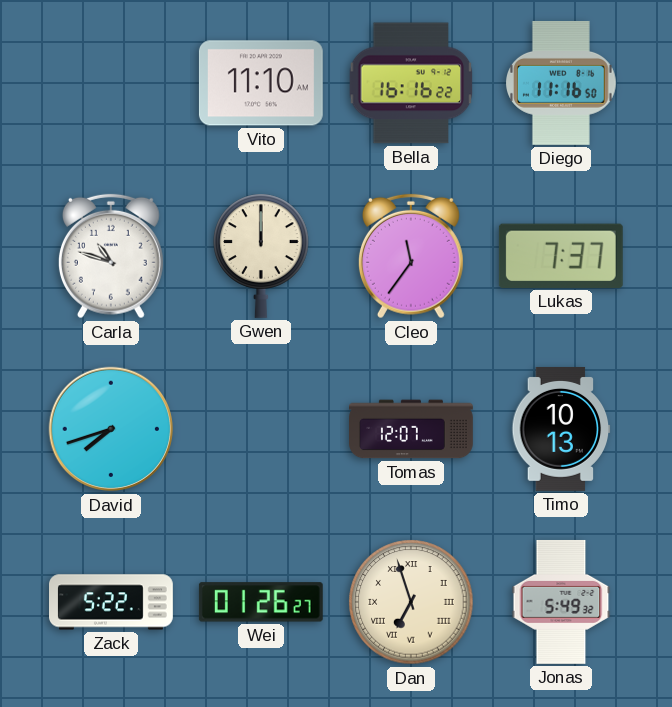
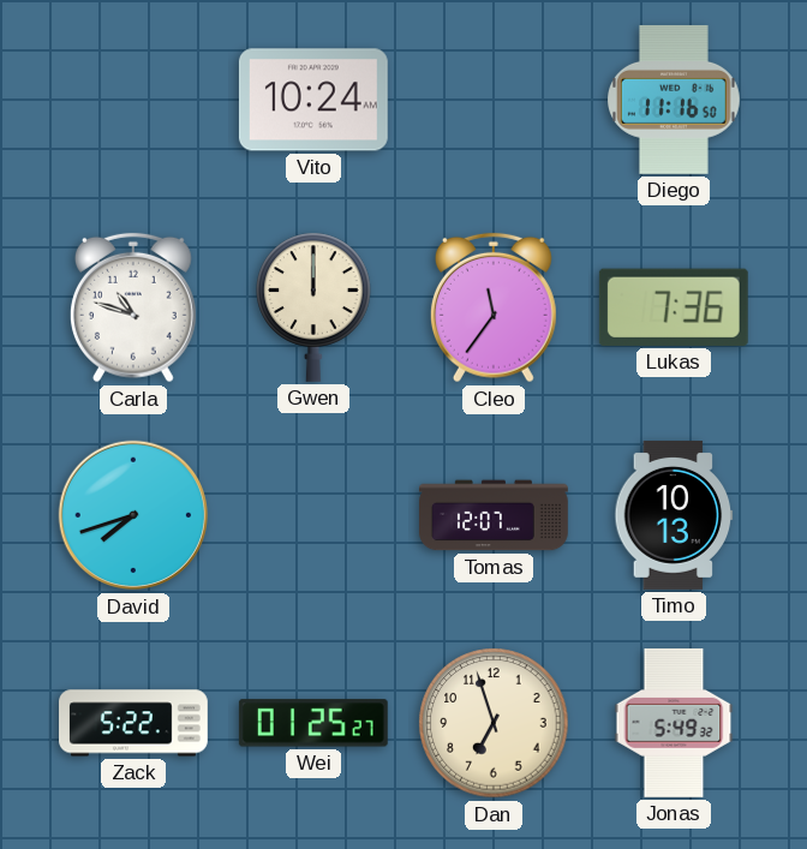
Vito: 11:10 -> 10:24 (313, 100)
Bella: 16:16 -> none (411, 83)
Lukas: 7:37 -> 7:36 (674, 307)
Wei: 01:26 -> 01:25 (313, 723)
Dan numerals: Roman -> Arabic (494, 723)
